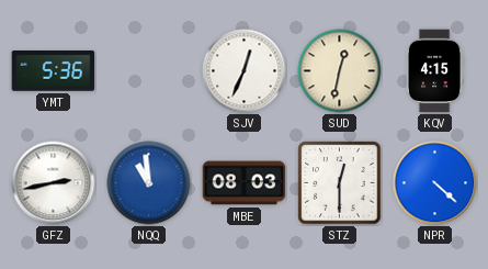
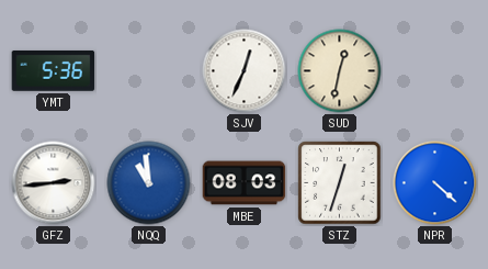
KQV: 4:15 -> none (434, 71)
GFZ: 2:43 -> 2:44 (54, 183)
STZ: 12:30 -> 12:33 (340, 183)
